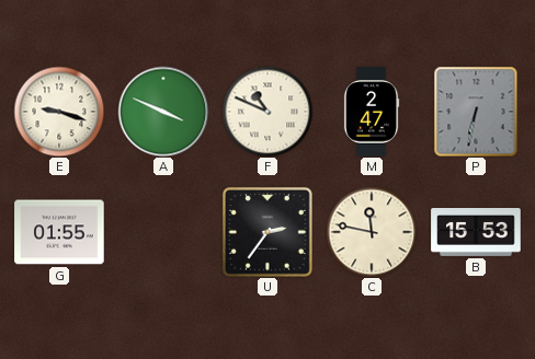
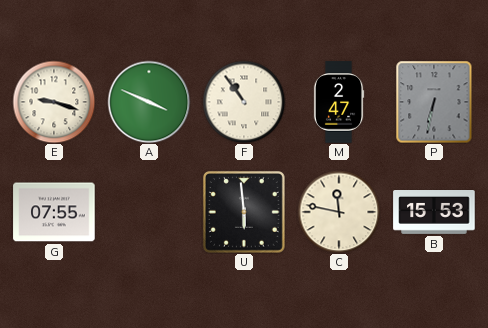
F: 10:49 -> 10:54 (244, 102)
G: 01:55 -> 07:55 (54, 212)
U: 2:36 -> 5:59 (244, 212)
